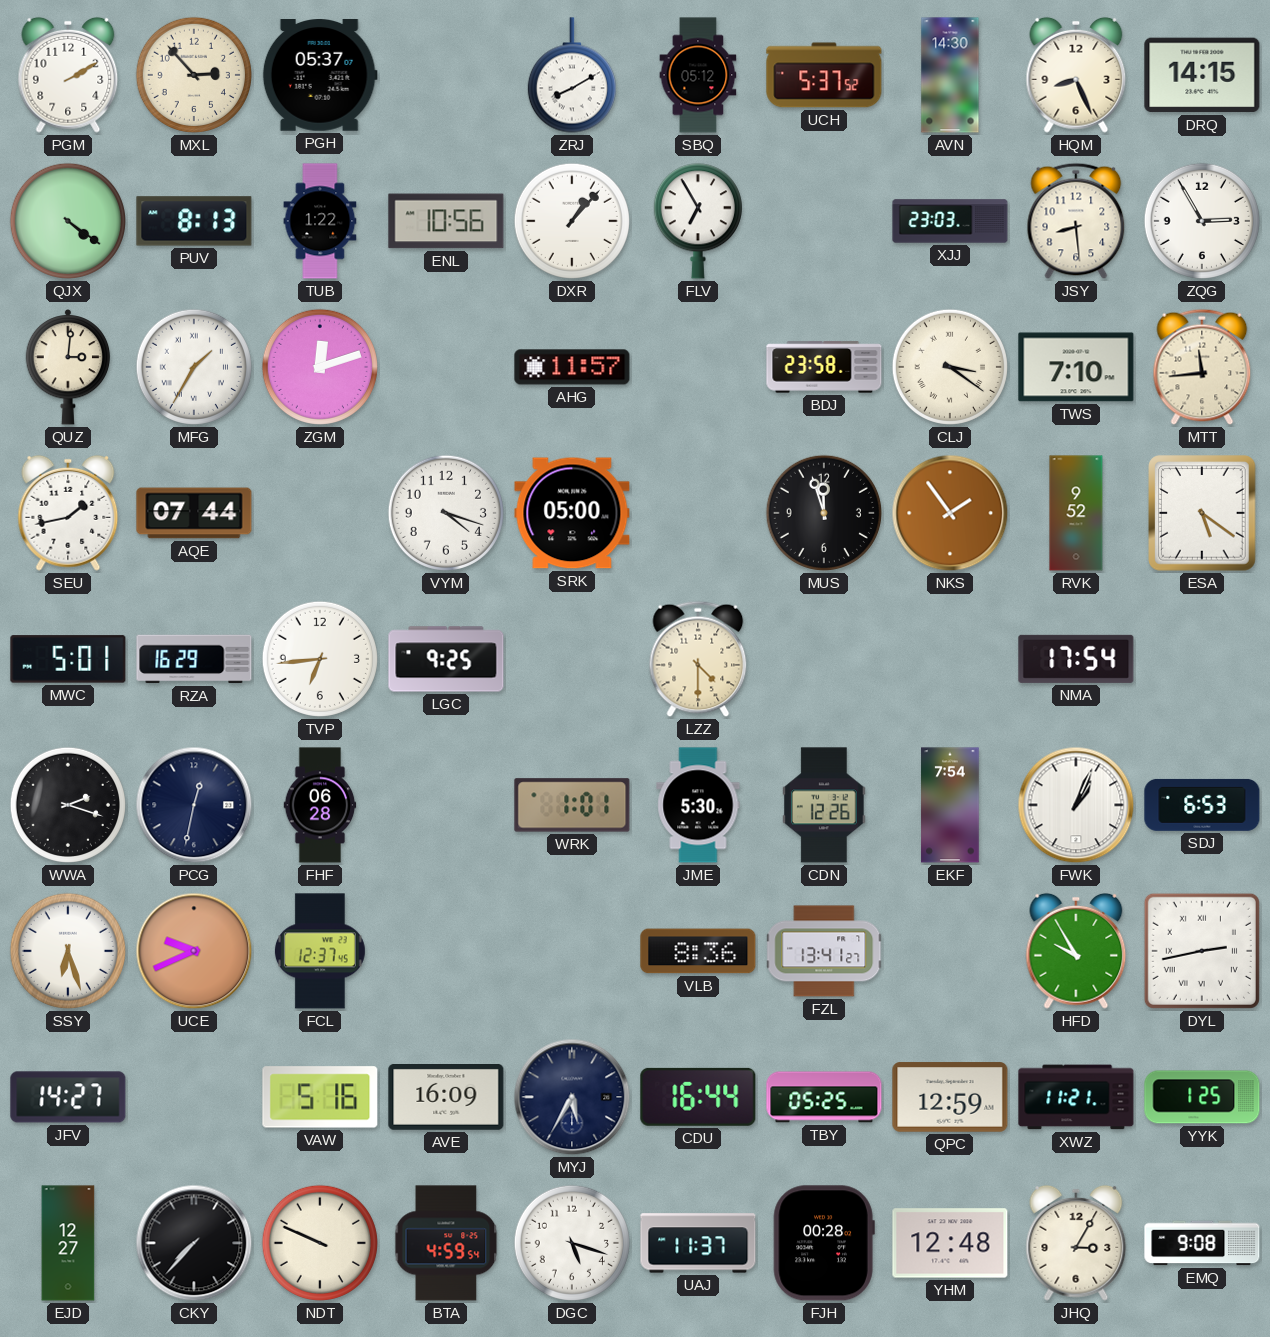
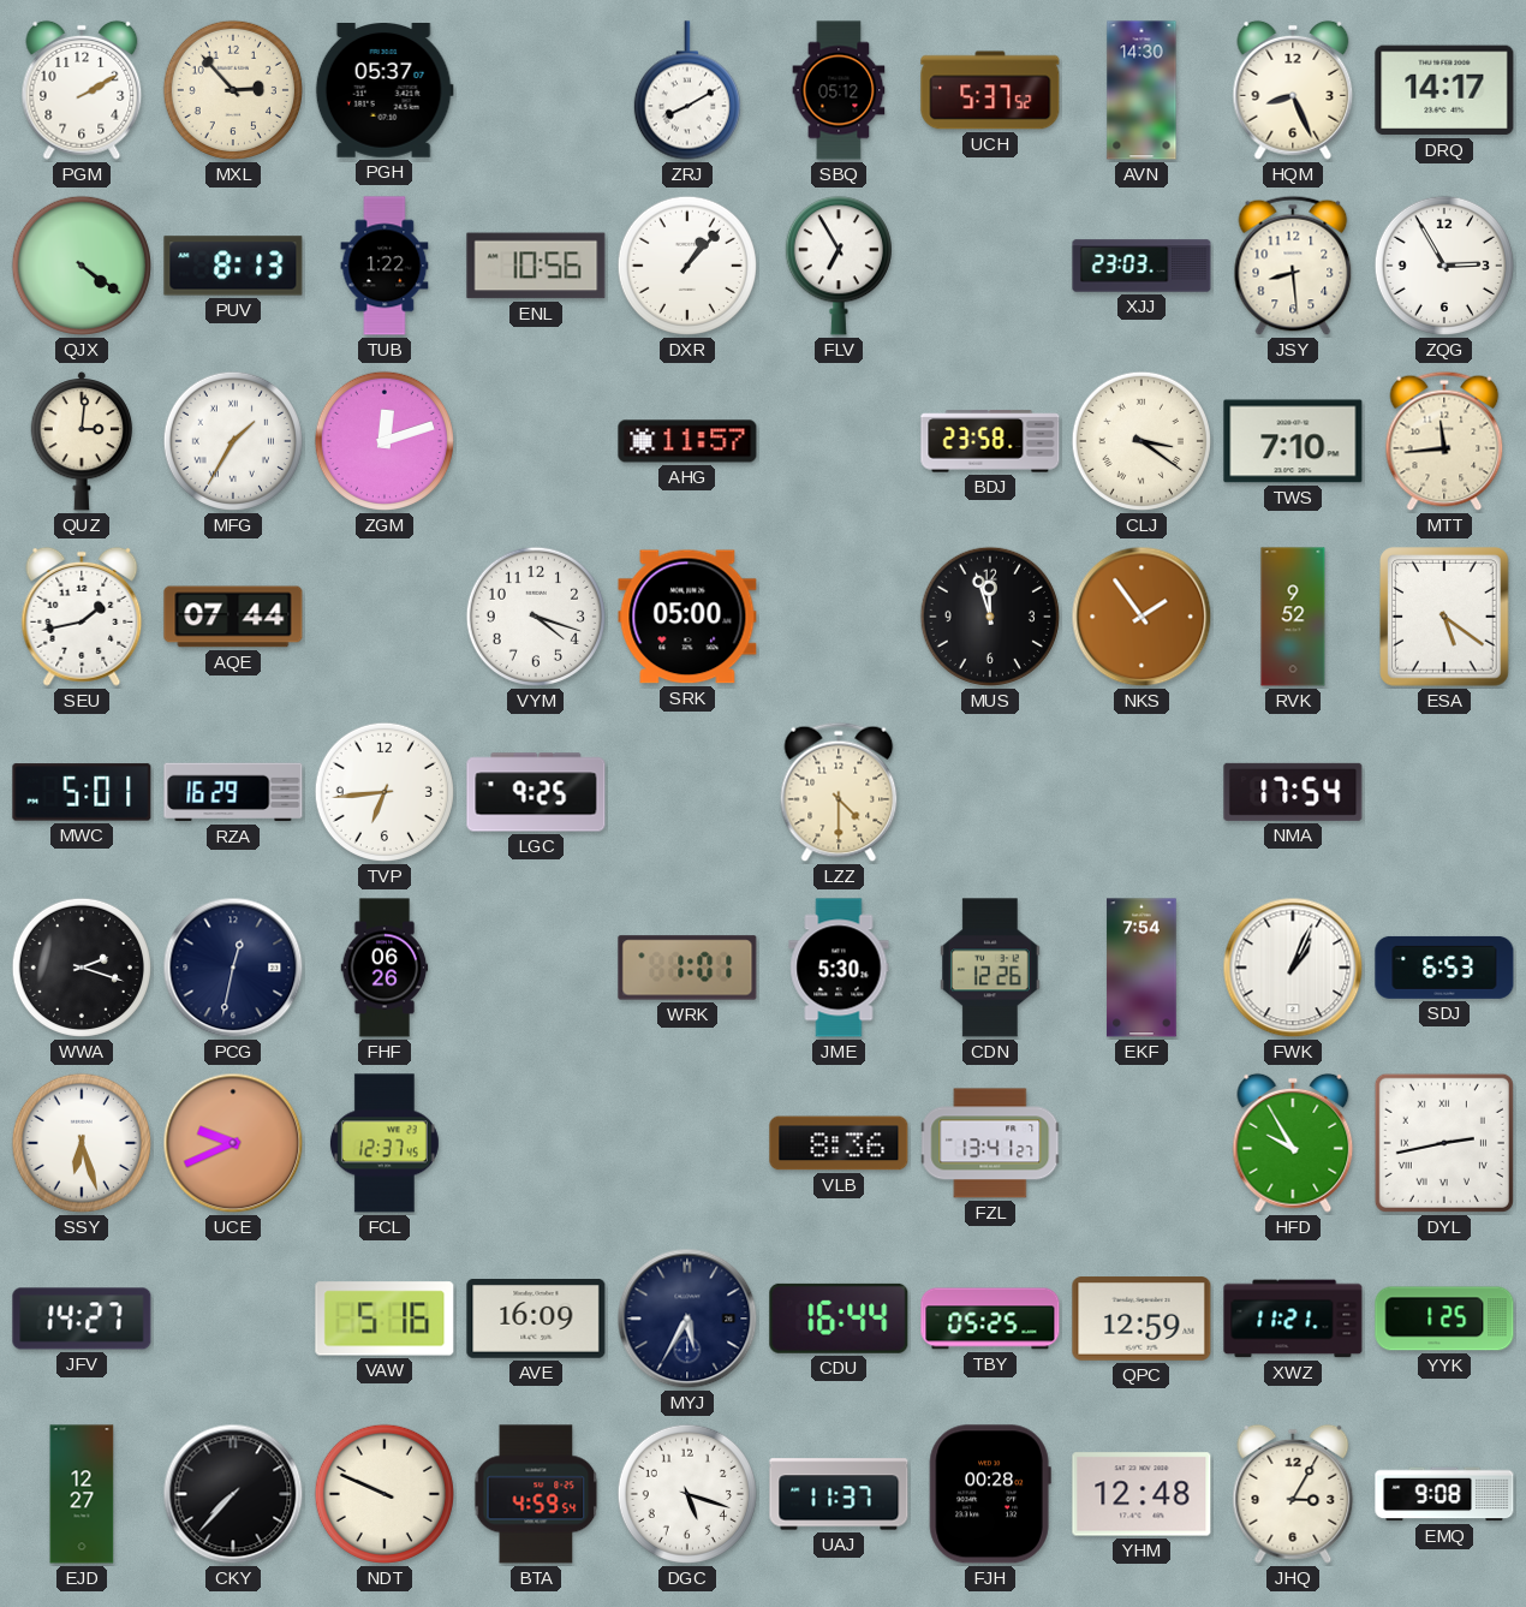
DRQ: 14:15 -> 14:17 (1444, 90)
FHF: 06:28 -> 06:26 (385, 968)
